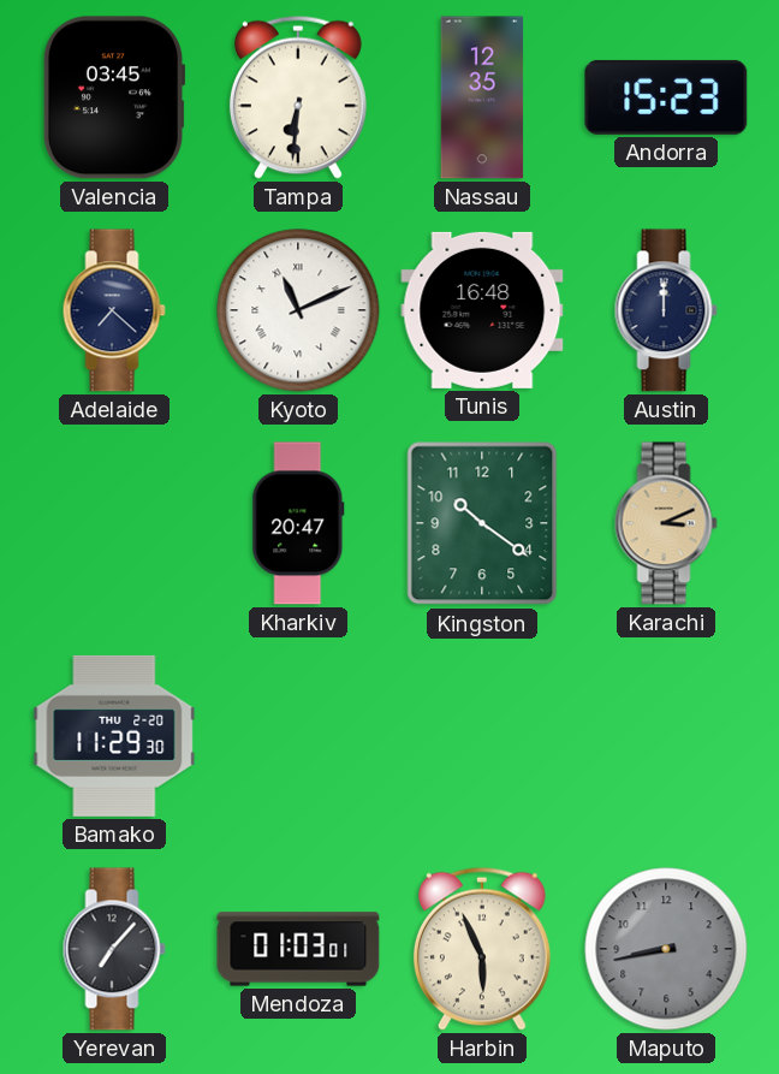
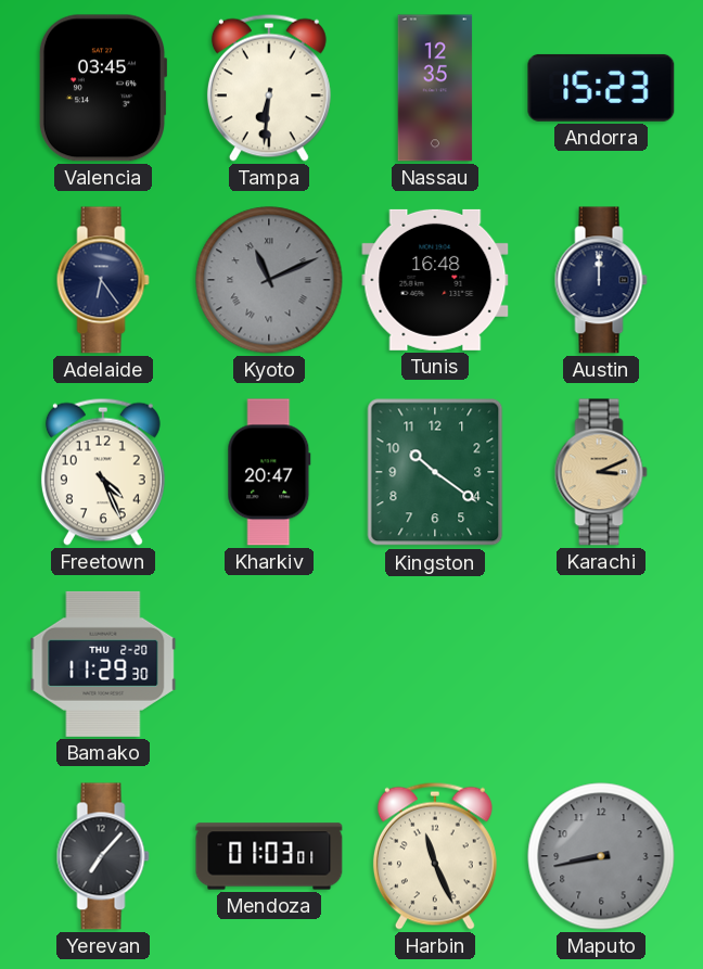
Adelaide: 7:22 -> 6:24 (103, 280)
Kyoto dial: white -> grey (269, 280)
Freetown: none -> 4:26 (103, 472)
Harbin: 5:56 -> 11:26 (435, 856)
